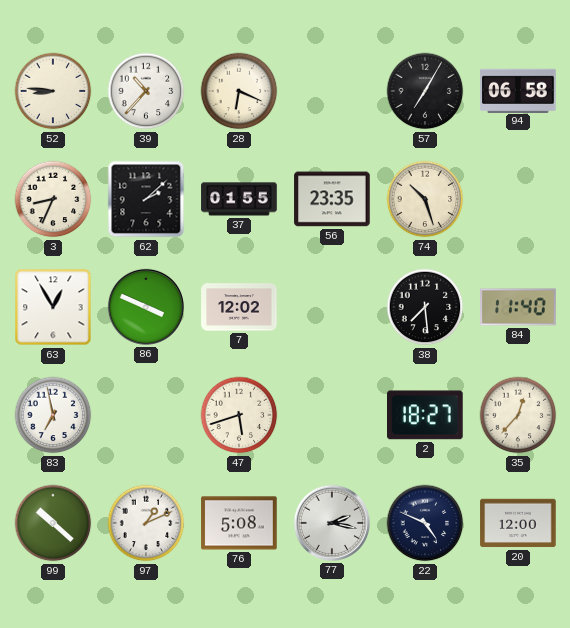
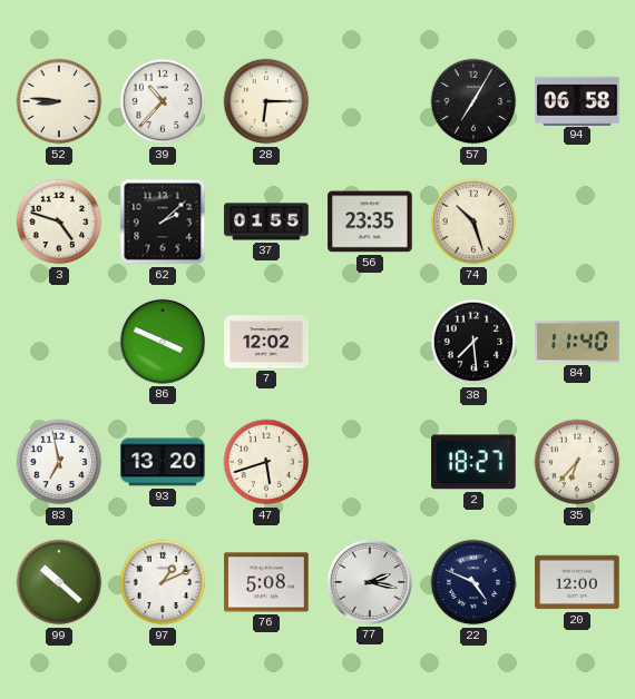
28: 6:19 -> 6:15 (266, 101)
3: 8:34 -> 4:48 (59, 221)
63: 12:55 -> none (53, 307)
93: none -> 13:20 (163, 462)
35: 12:37 -> 6:37 (577, 462)
